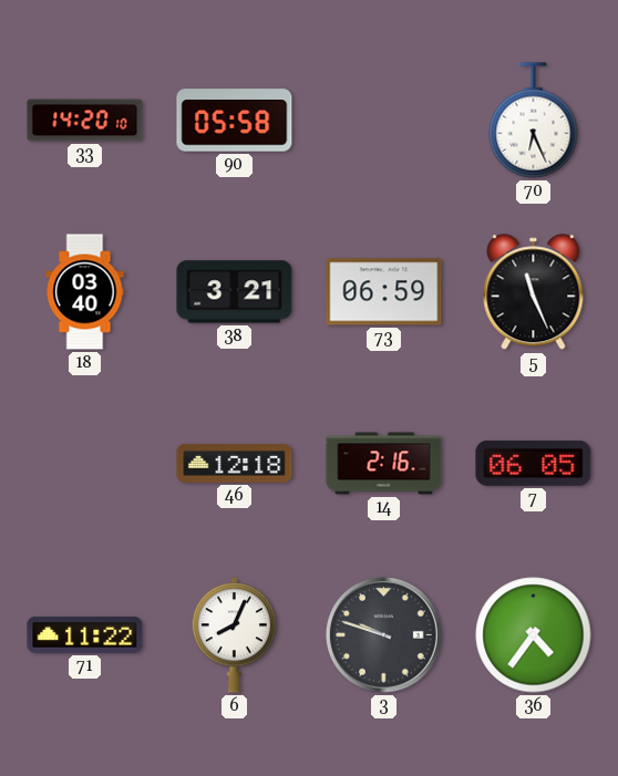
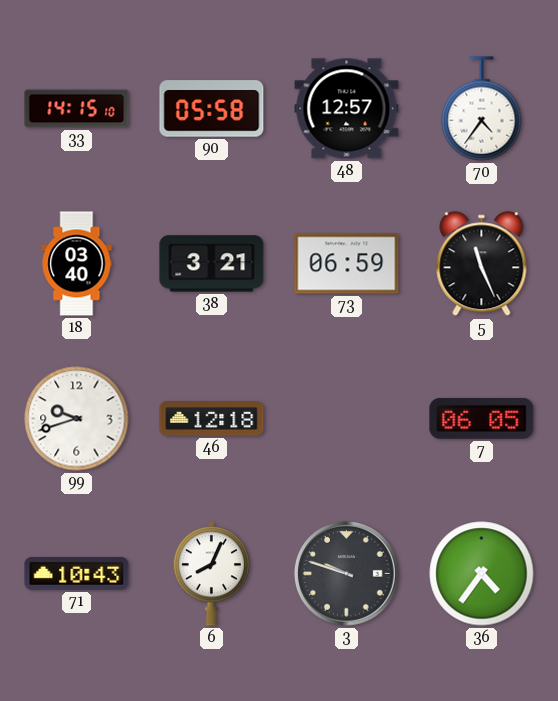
33: 14:20 -> 14:15 (77, 109)
48: none -> 12:57 (347, 109)
70: 6:26 -> 4:36 (482, 109)
99: none -> 9:42 (77, 419)
14: 2:16 -> none (384, 464)
71: 11:22 -> 10:43 (77, 573)
